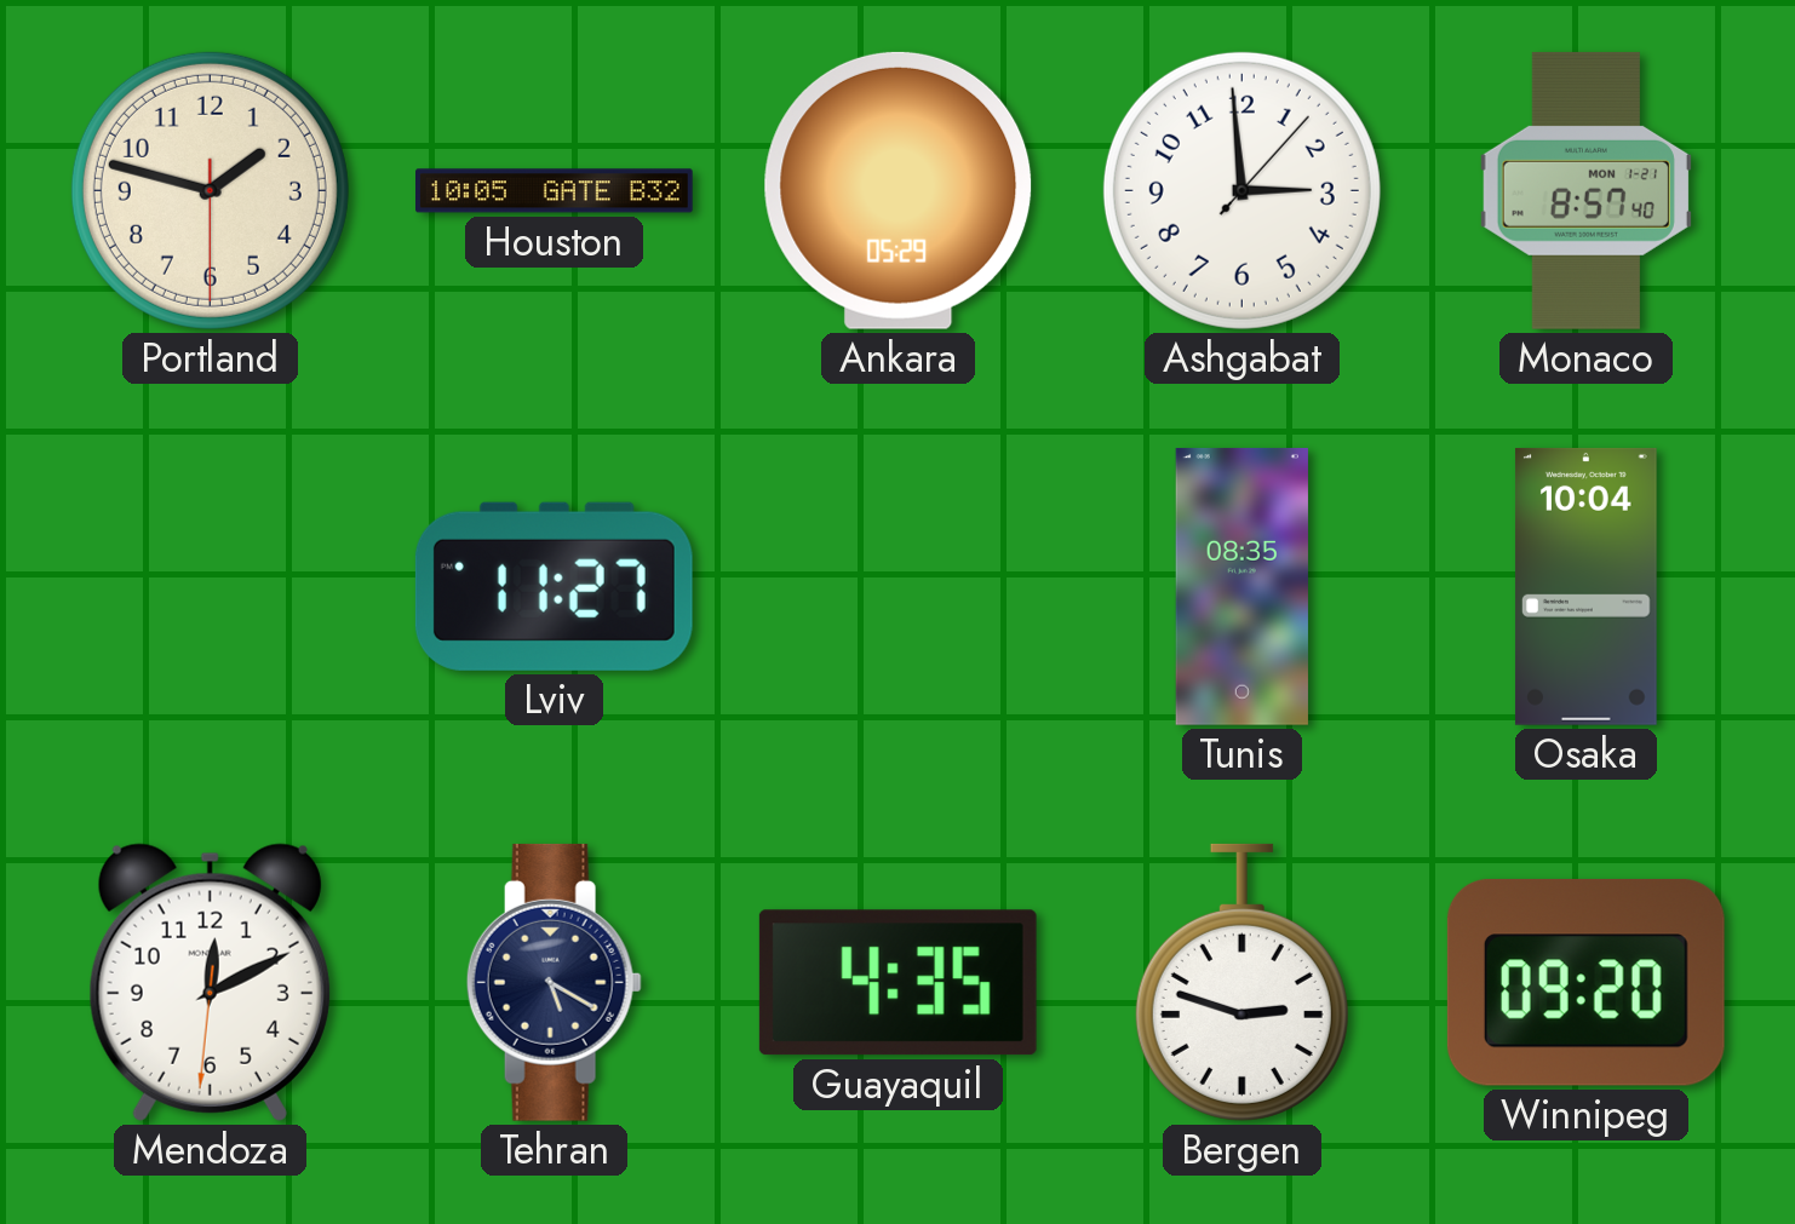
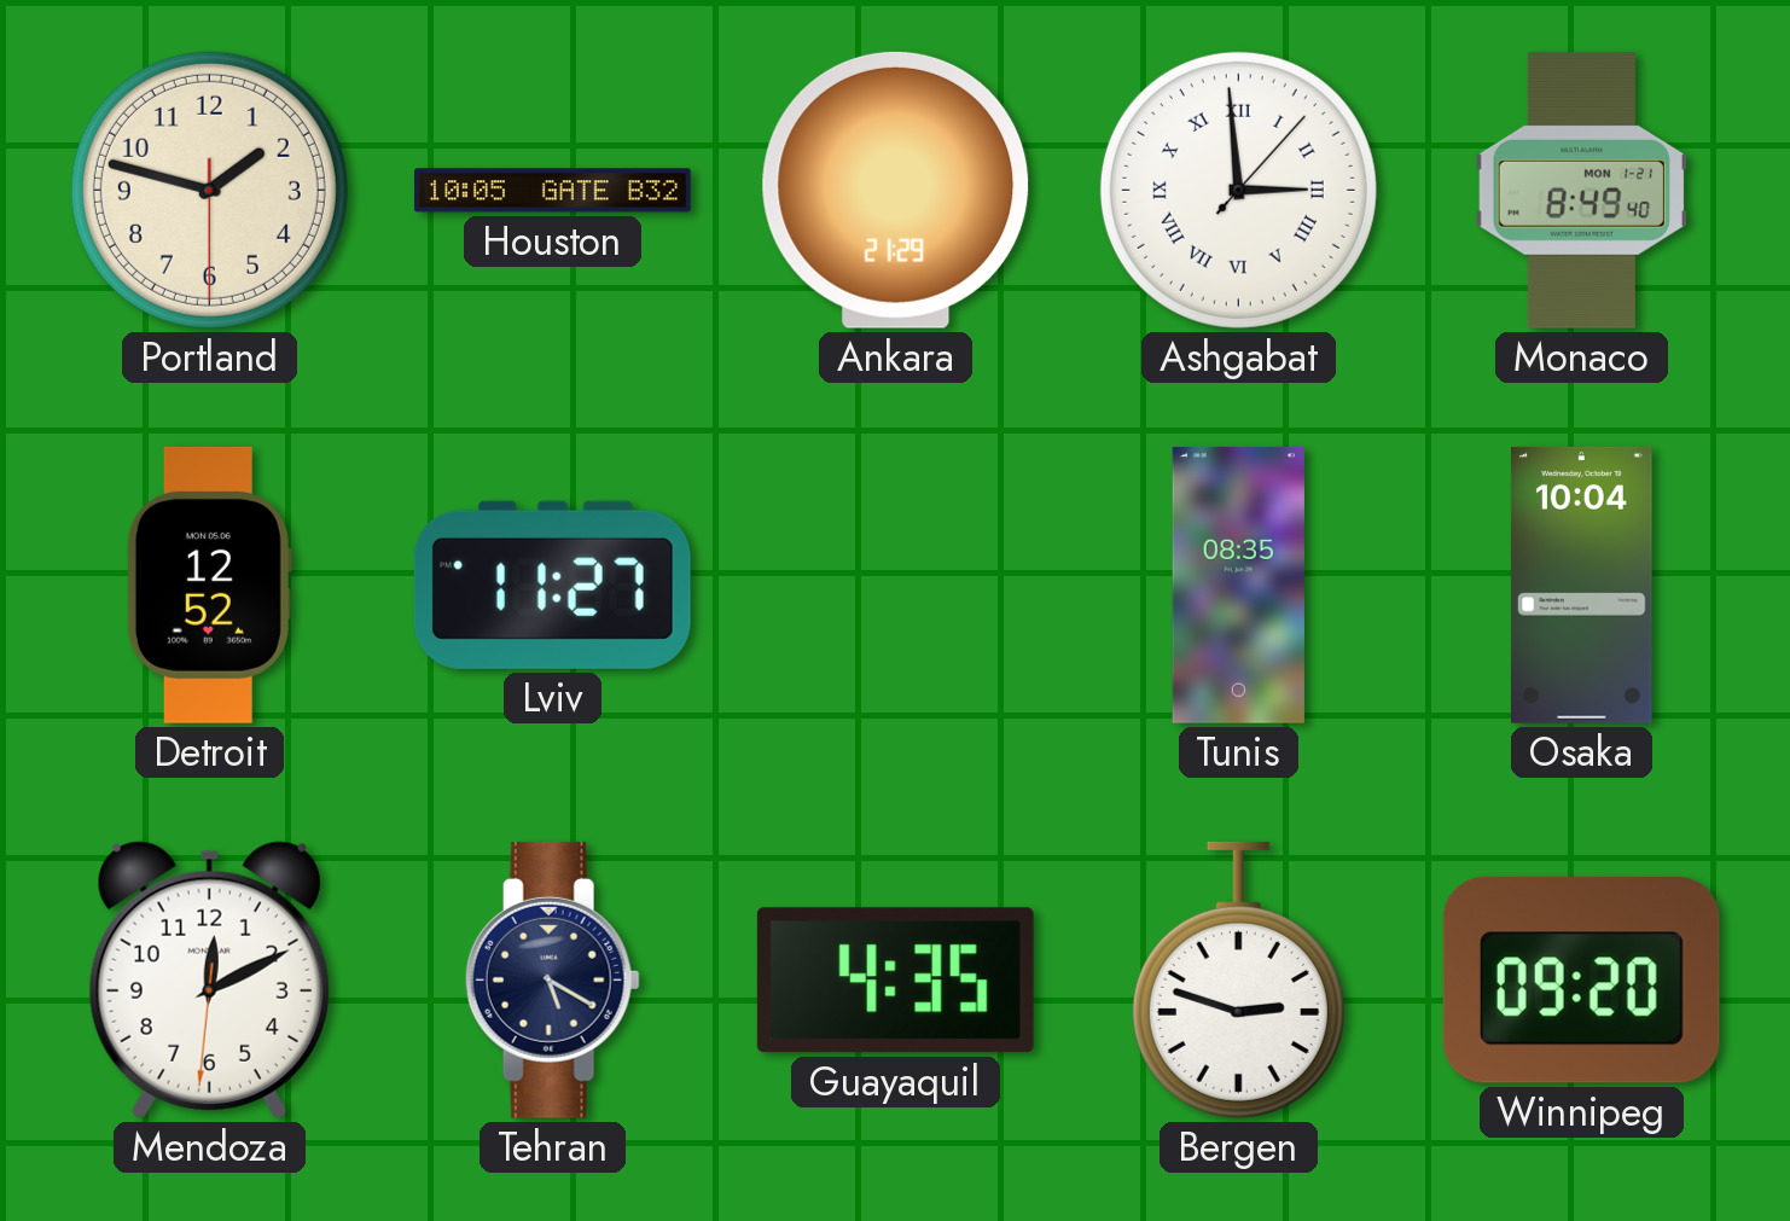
Ankara: 05:29 -> 21:29 (896, 190)
Ashgabat numerals: Arabic -> Roman (1238, 190)
Monaco: 8:57 -> 8:49 (1581, 190)
Detroit: none -> 12:52 (209, 585)
